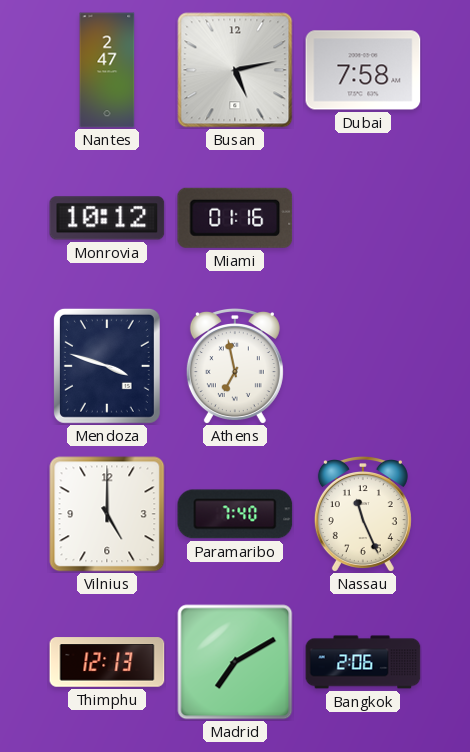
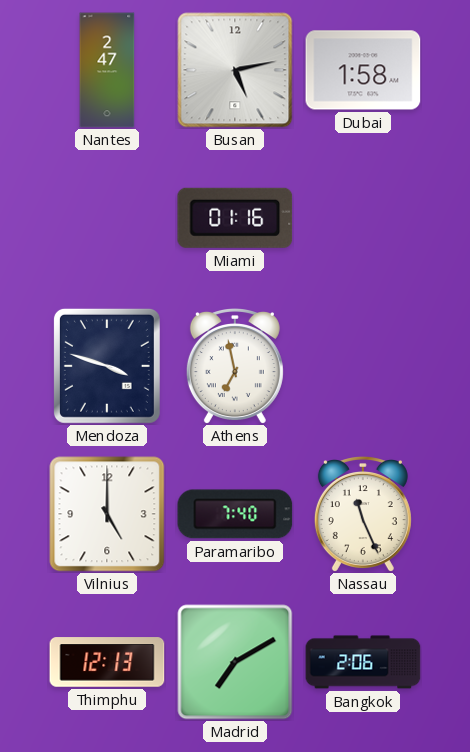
Dubai: 7:58 -> 1:58 (363, 70)
Monrovia: 10:12 -> none (107, 218)
